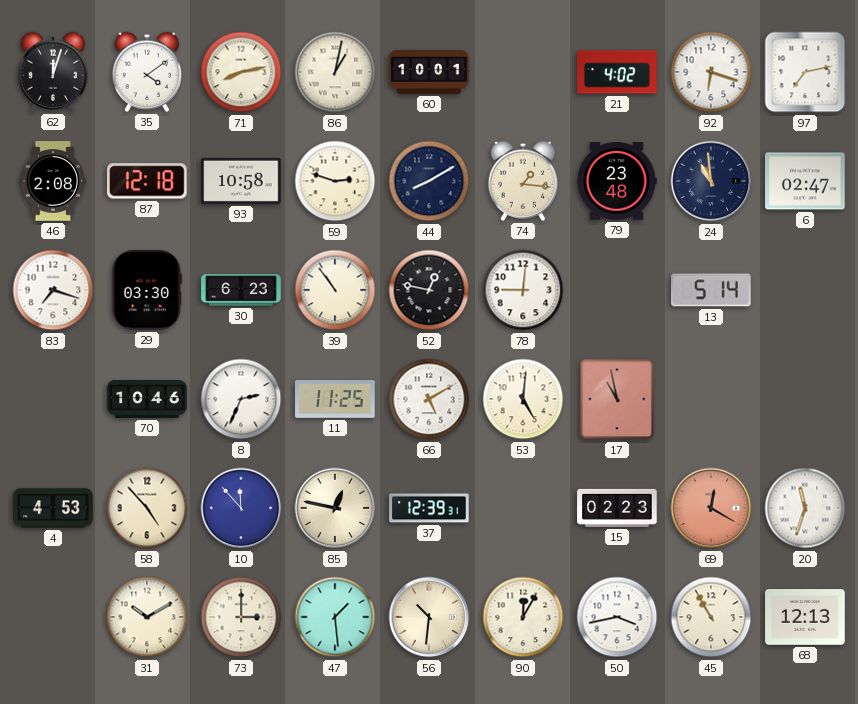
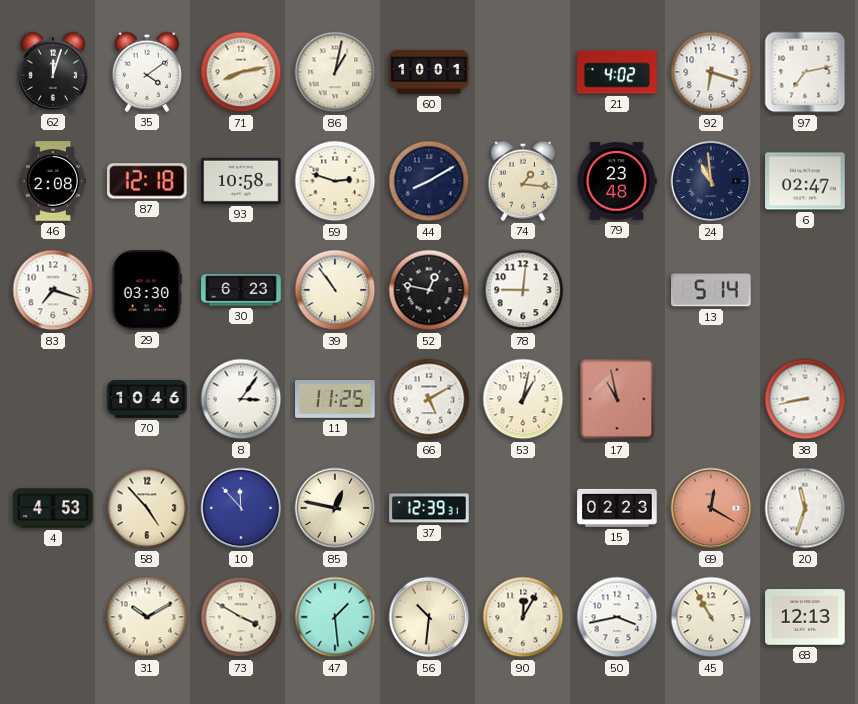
8: 2:34 -> 3:06 (241, 399)
53: 5:01 -> 1:02 (523, 399)
38: none -> 8:43 (805, 399)
73: 3:00 -> 3:50 (241, 617)
